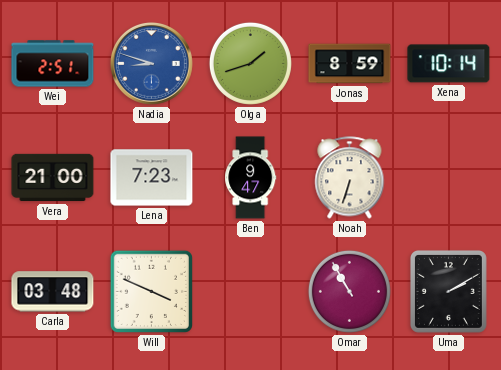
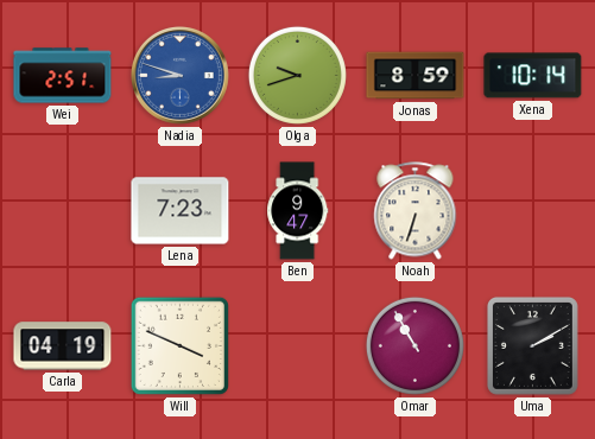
Olga: 1:42 -> 9:42 (297, 75)
Vera: 21:00 -> none (53, 178)
Carla: 03:48 -> 04:19 (63, 346)
